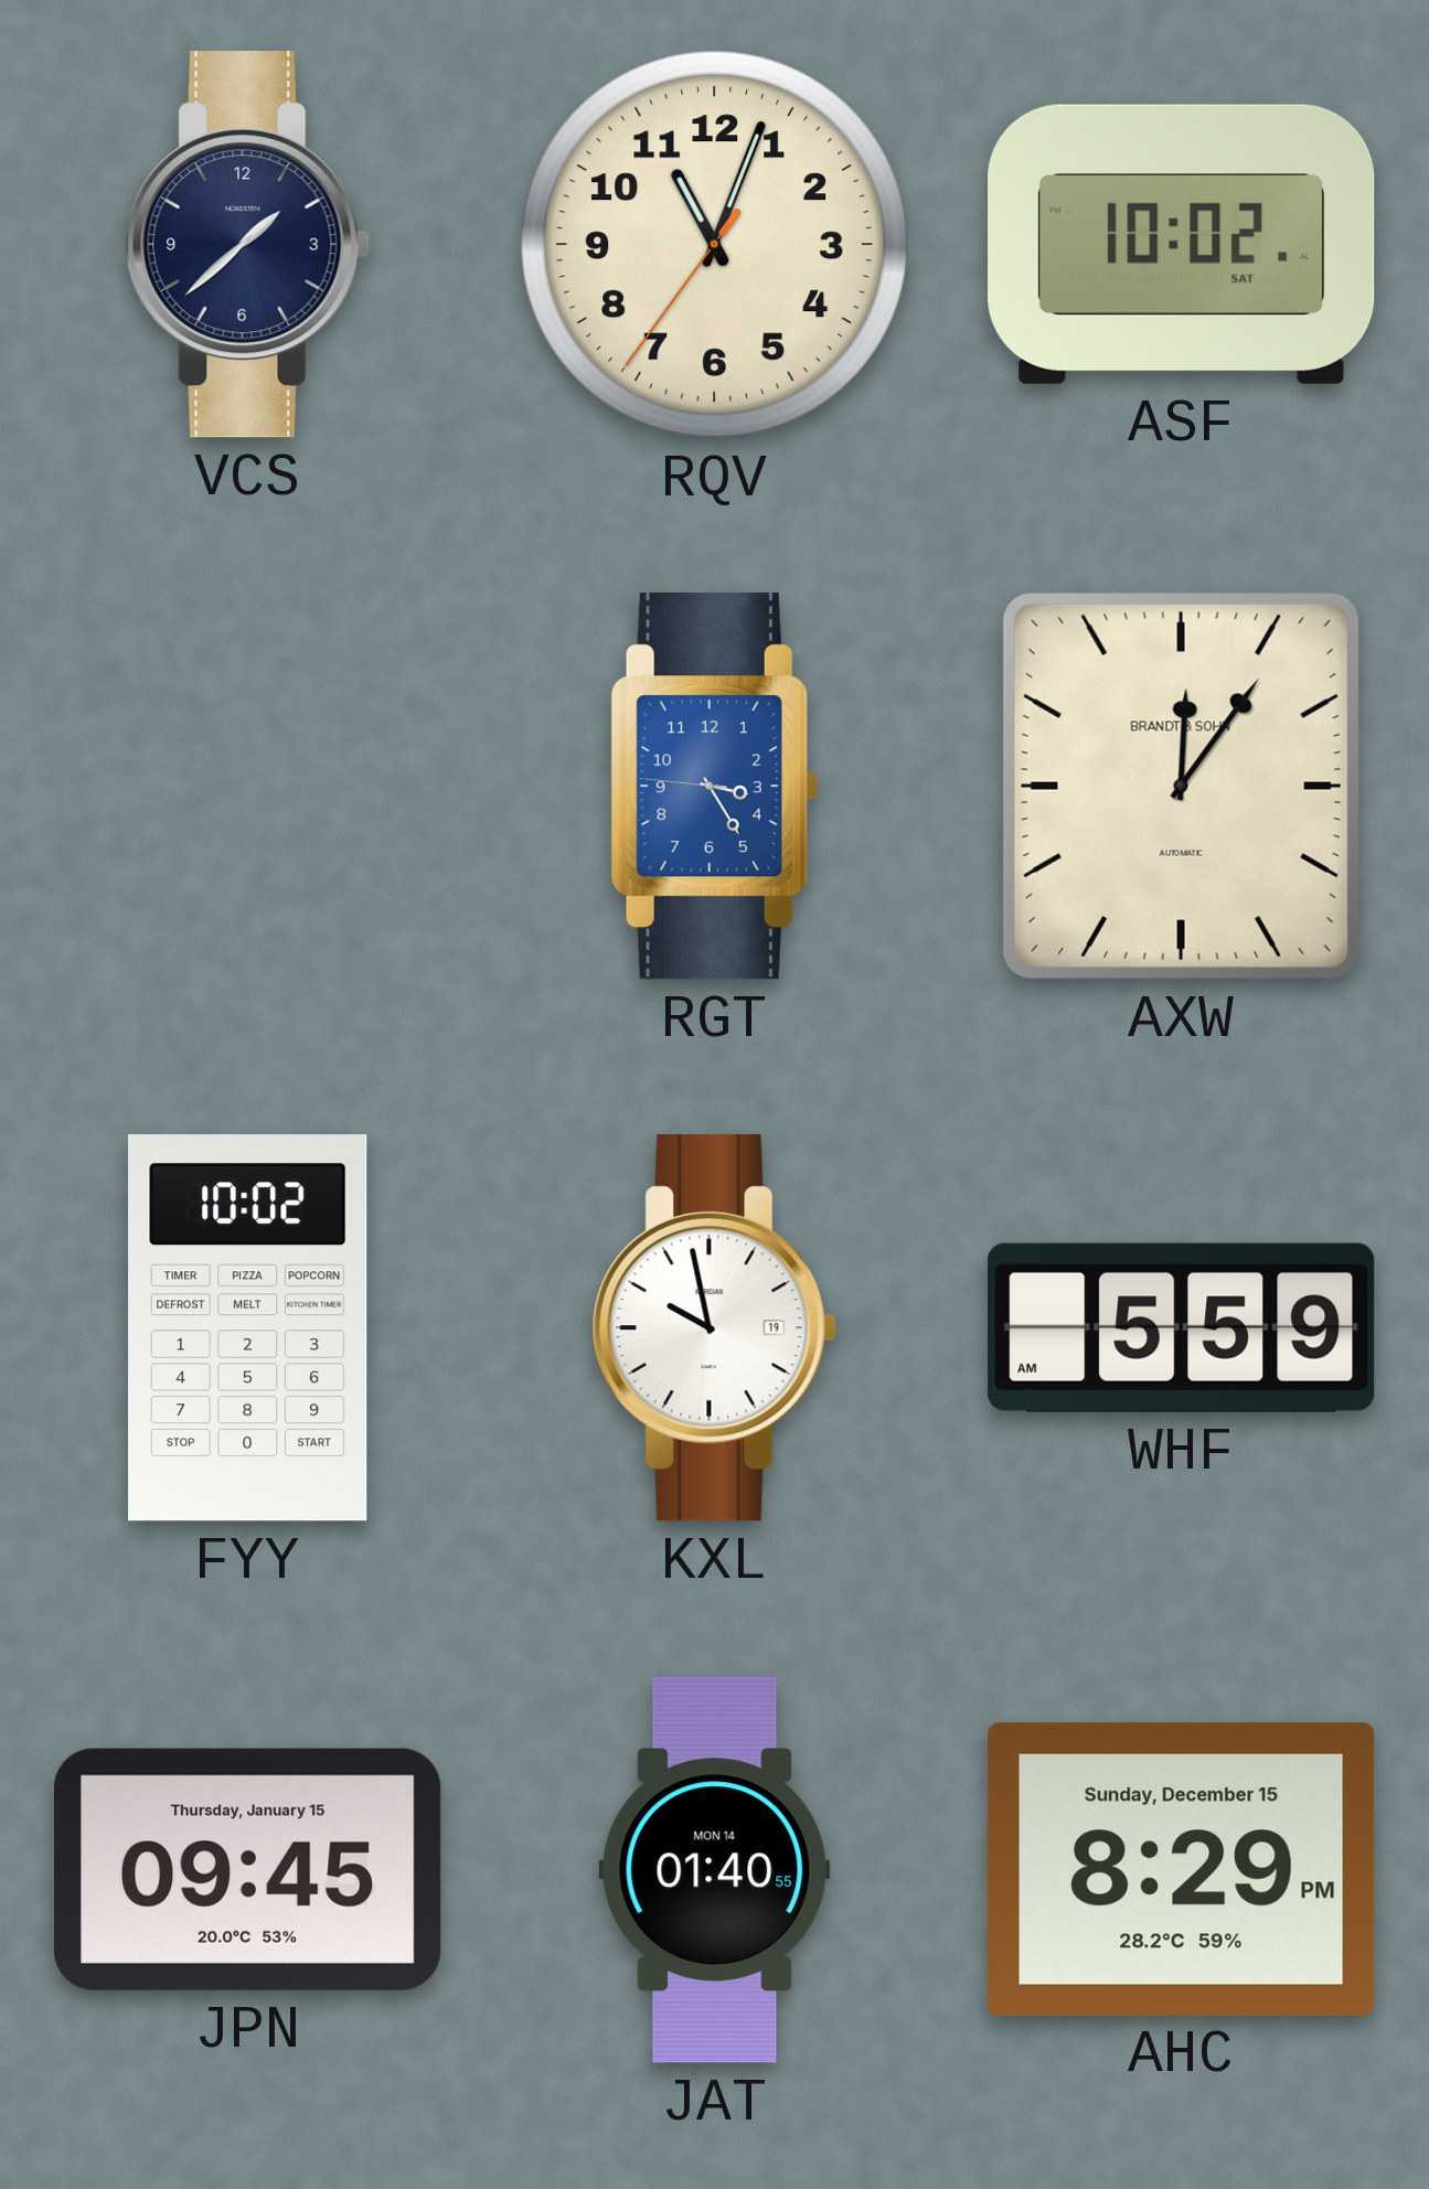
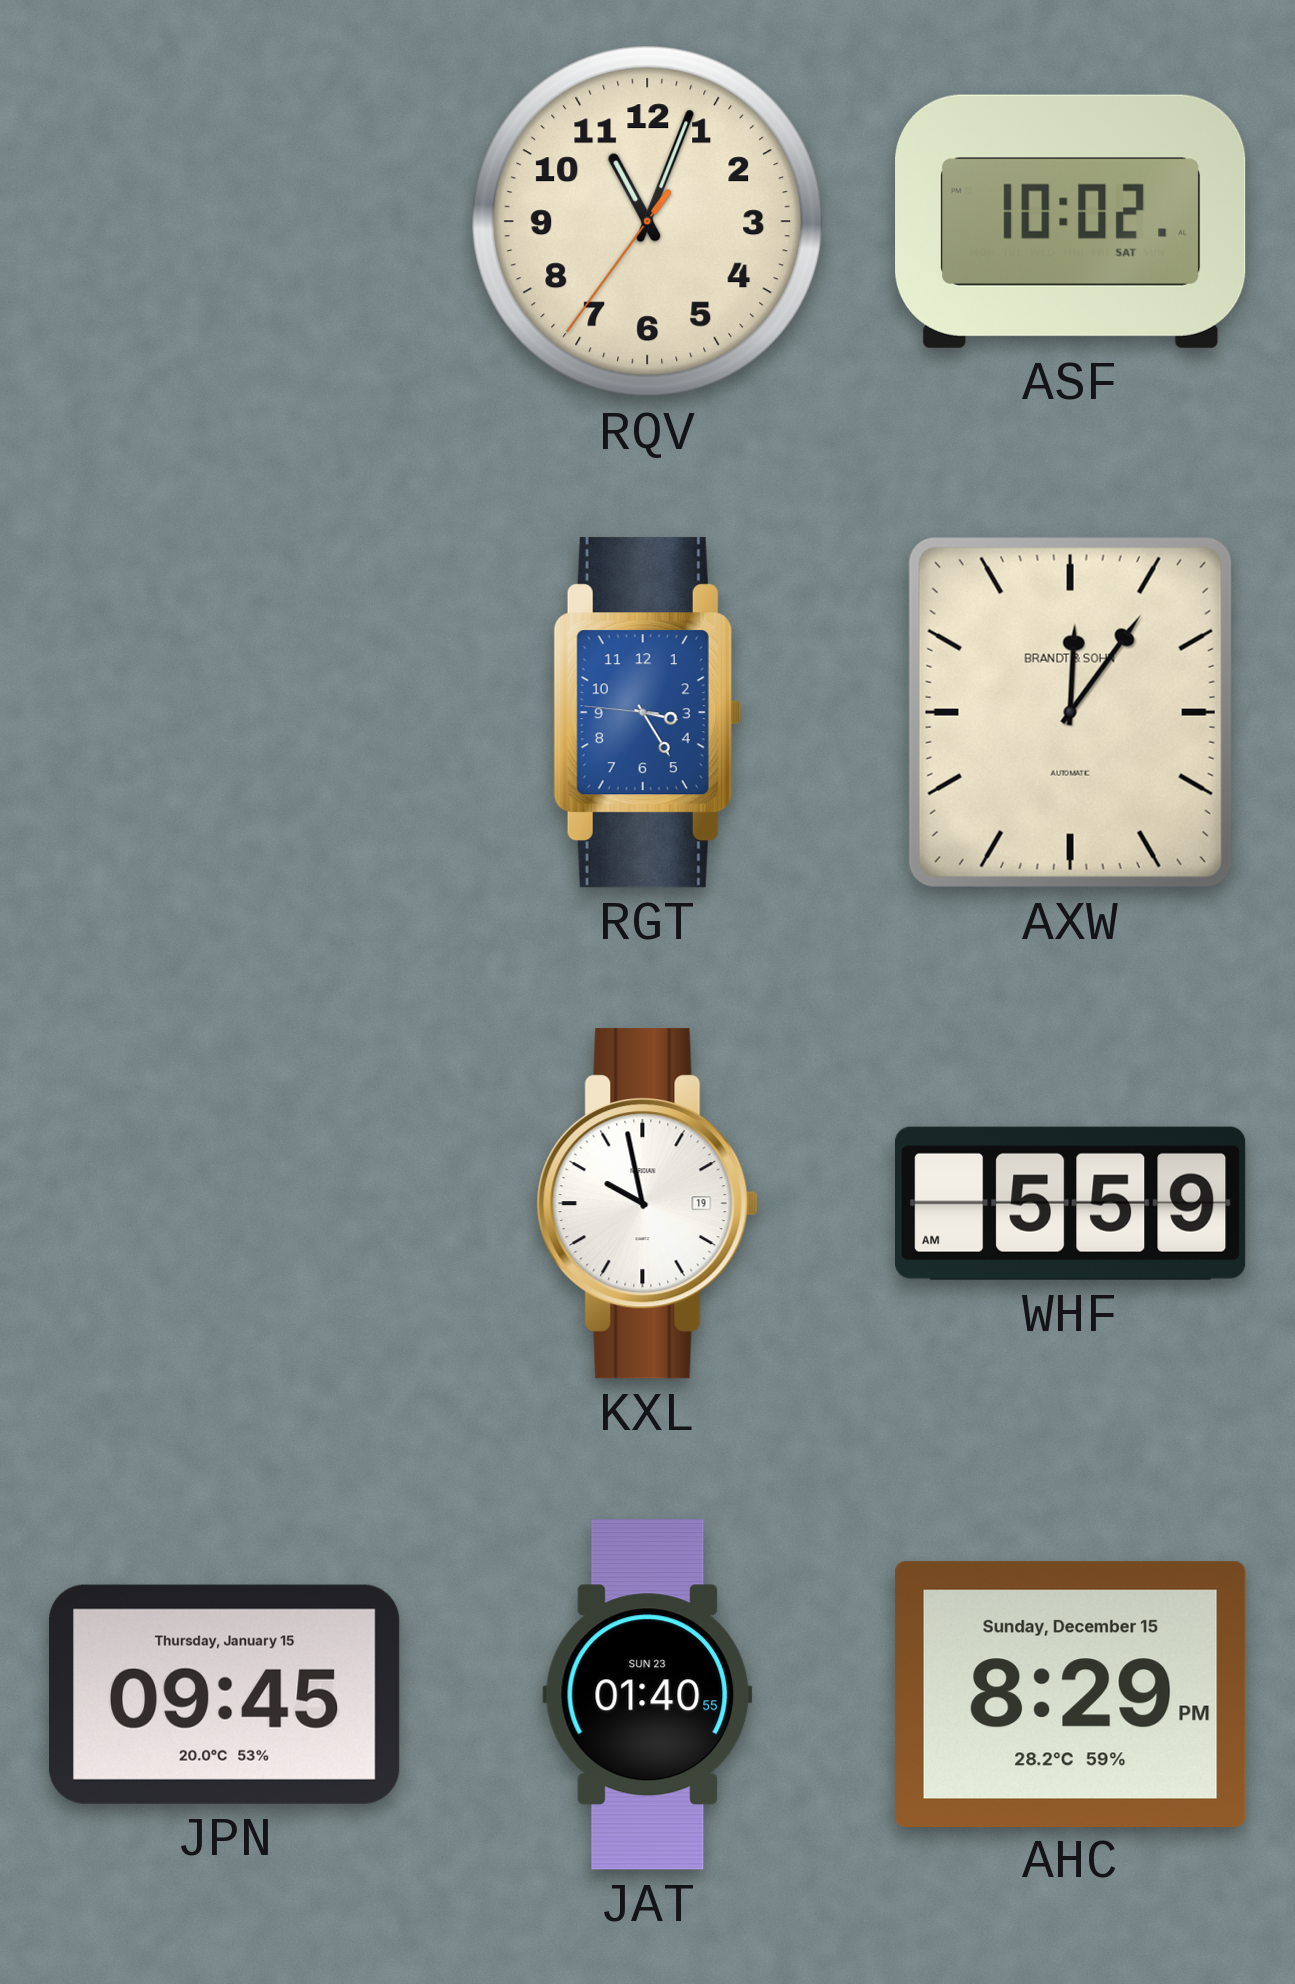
VCS: 1:38 -> none (247, 245)
FYY: 10:02 -> none (248, 1328)
JAT date: MON 14 -> SUN 23 (648, 1695)
